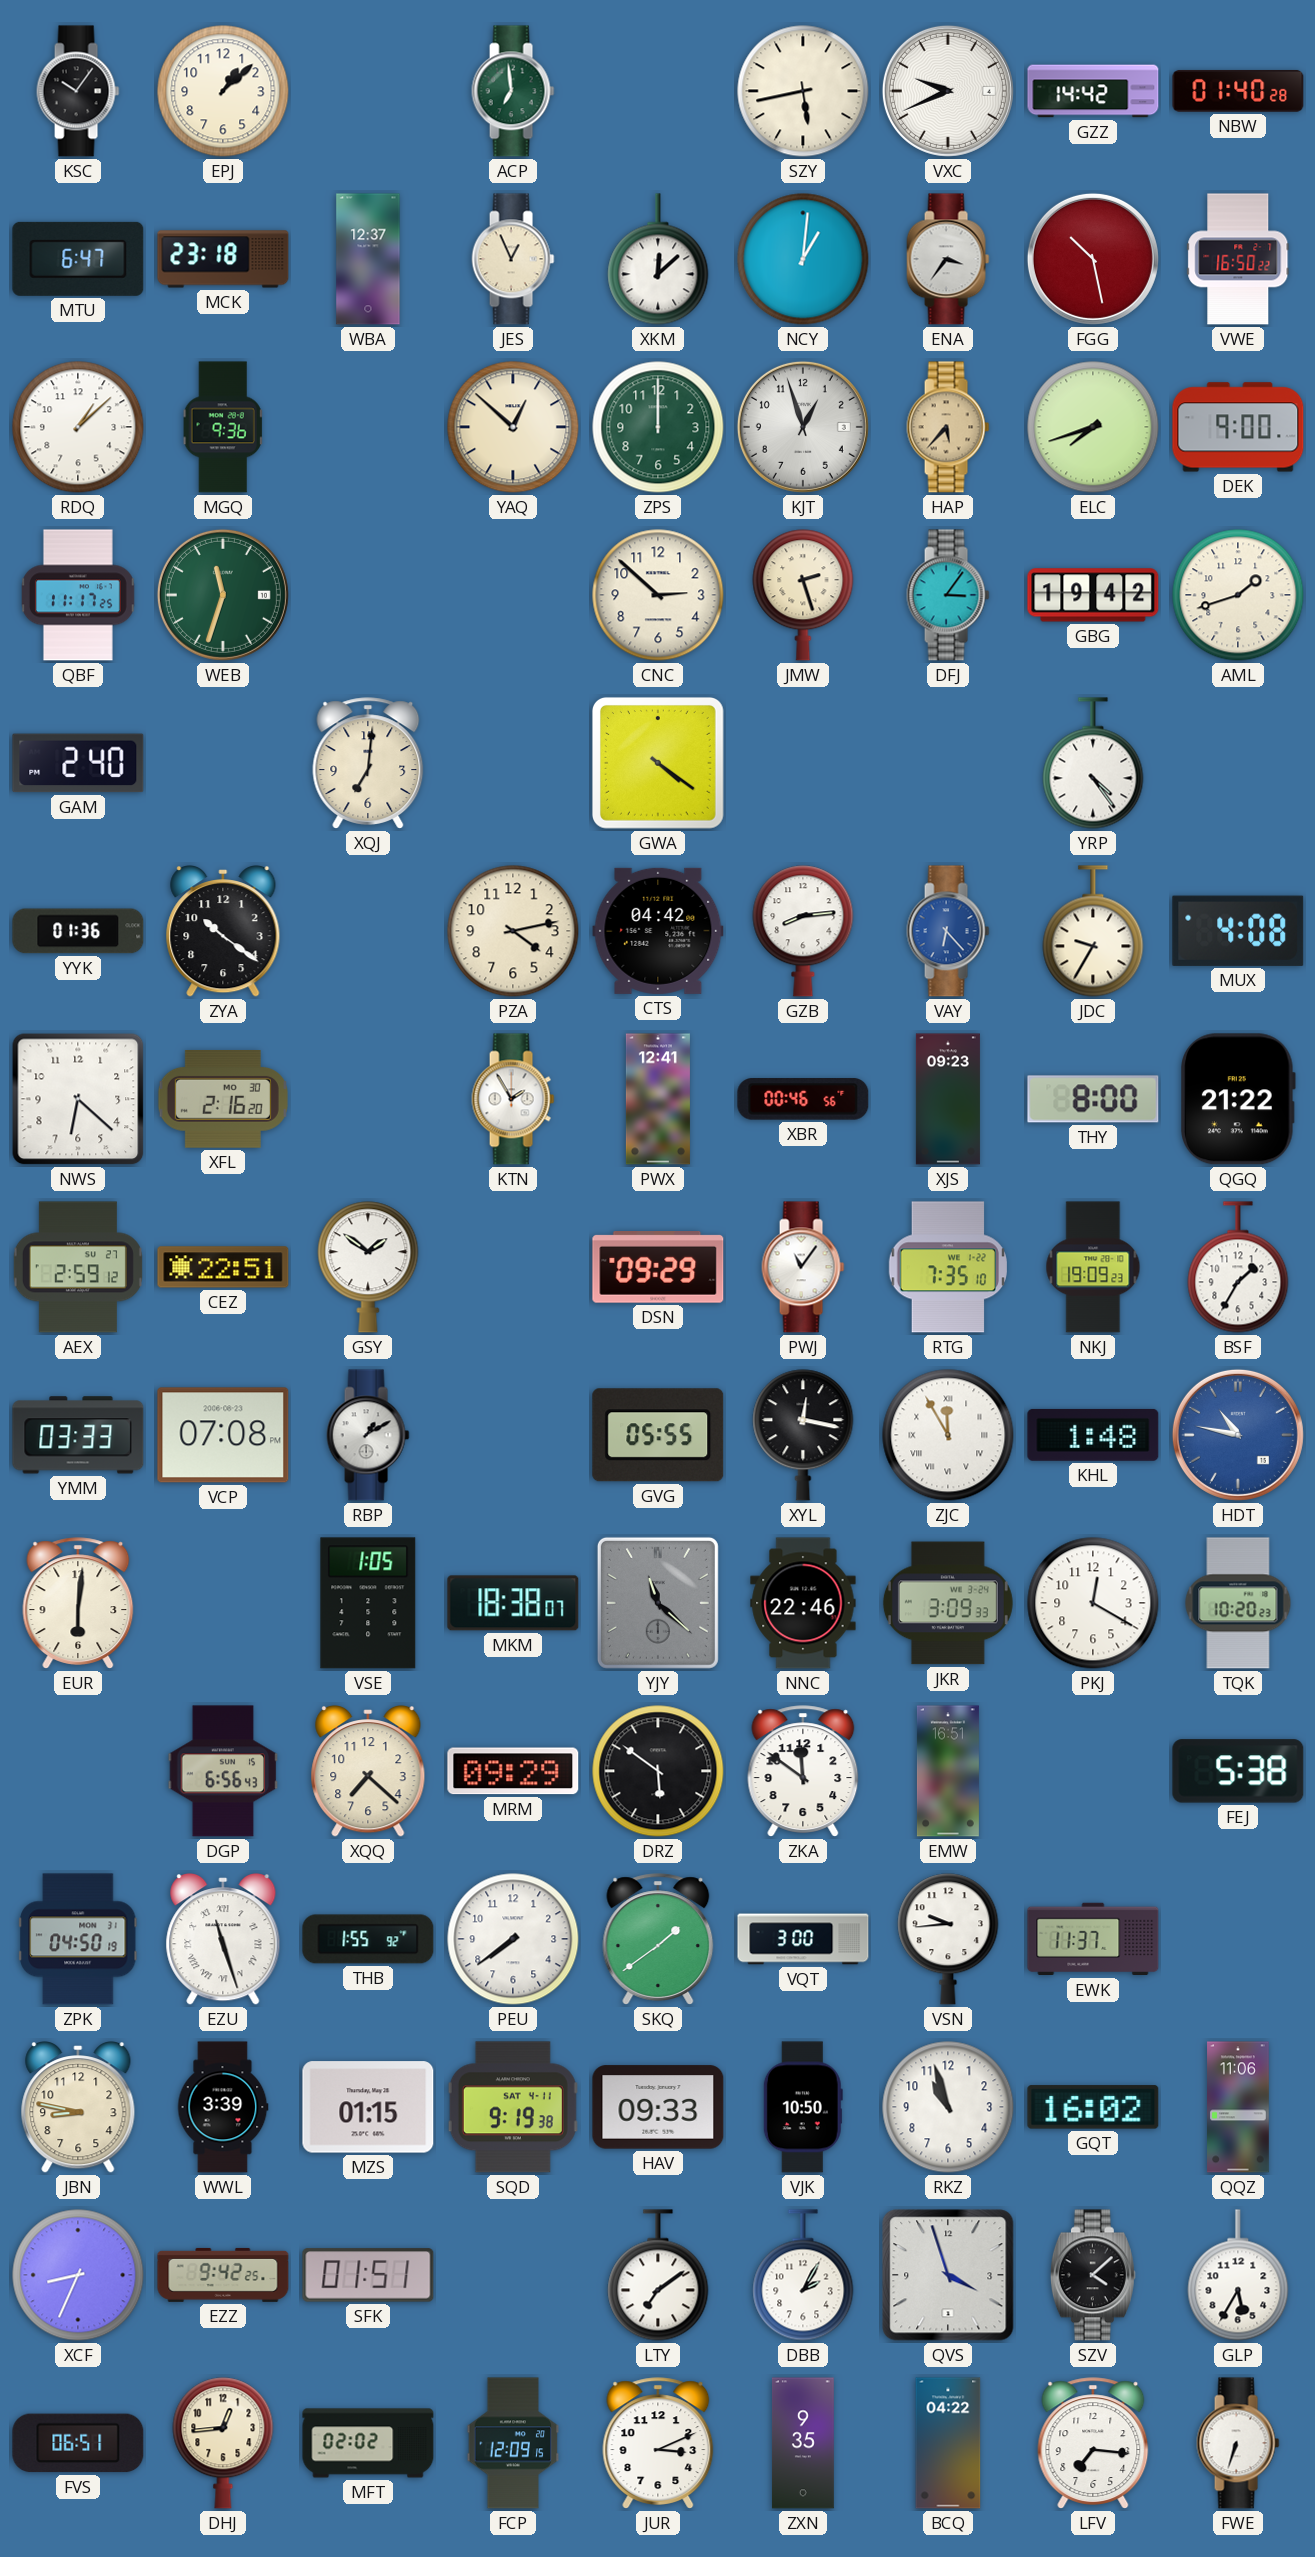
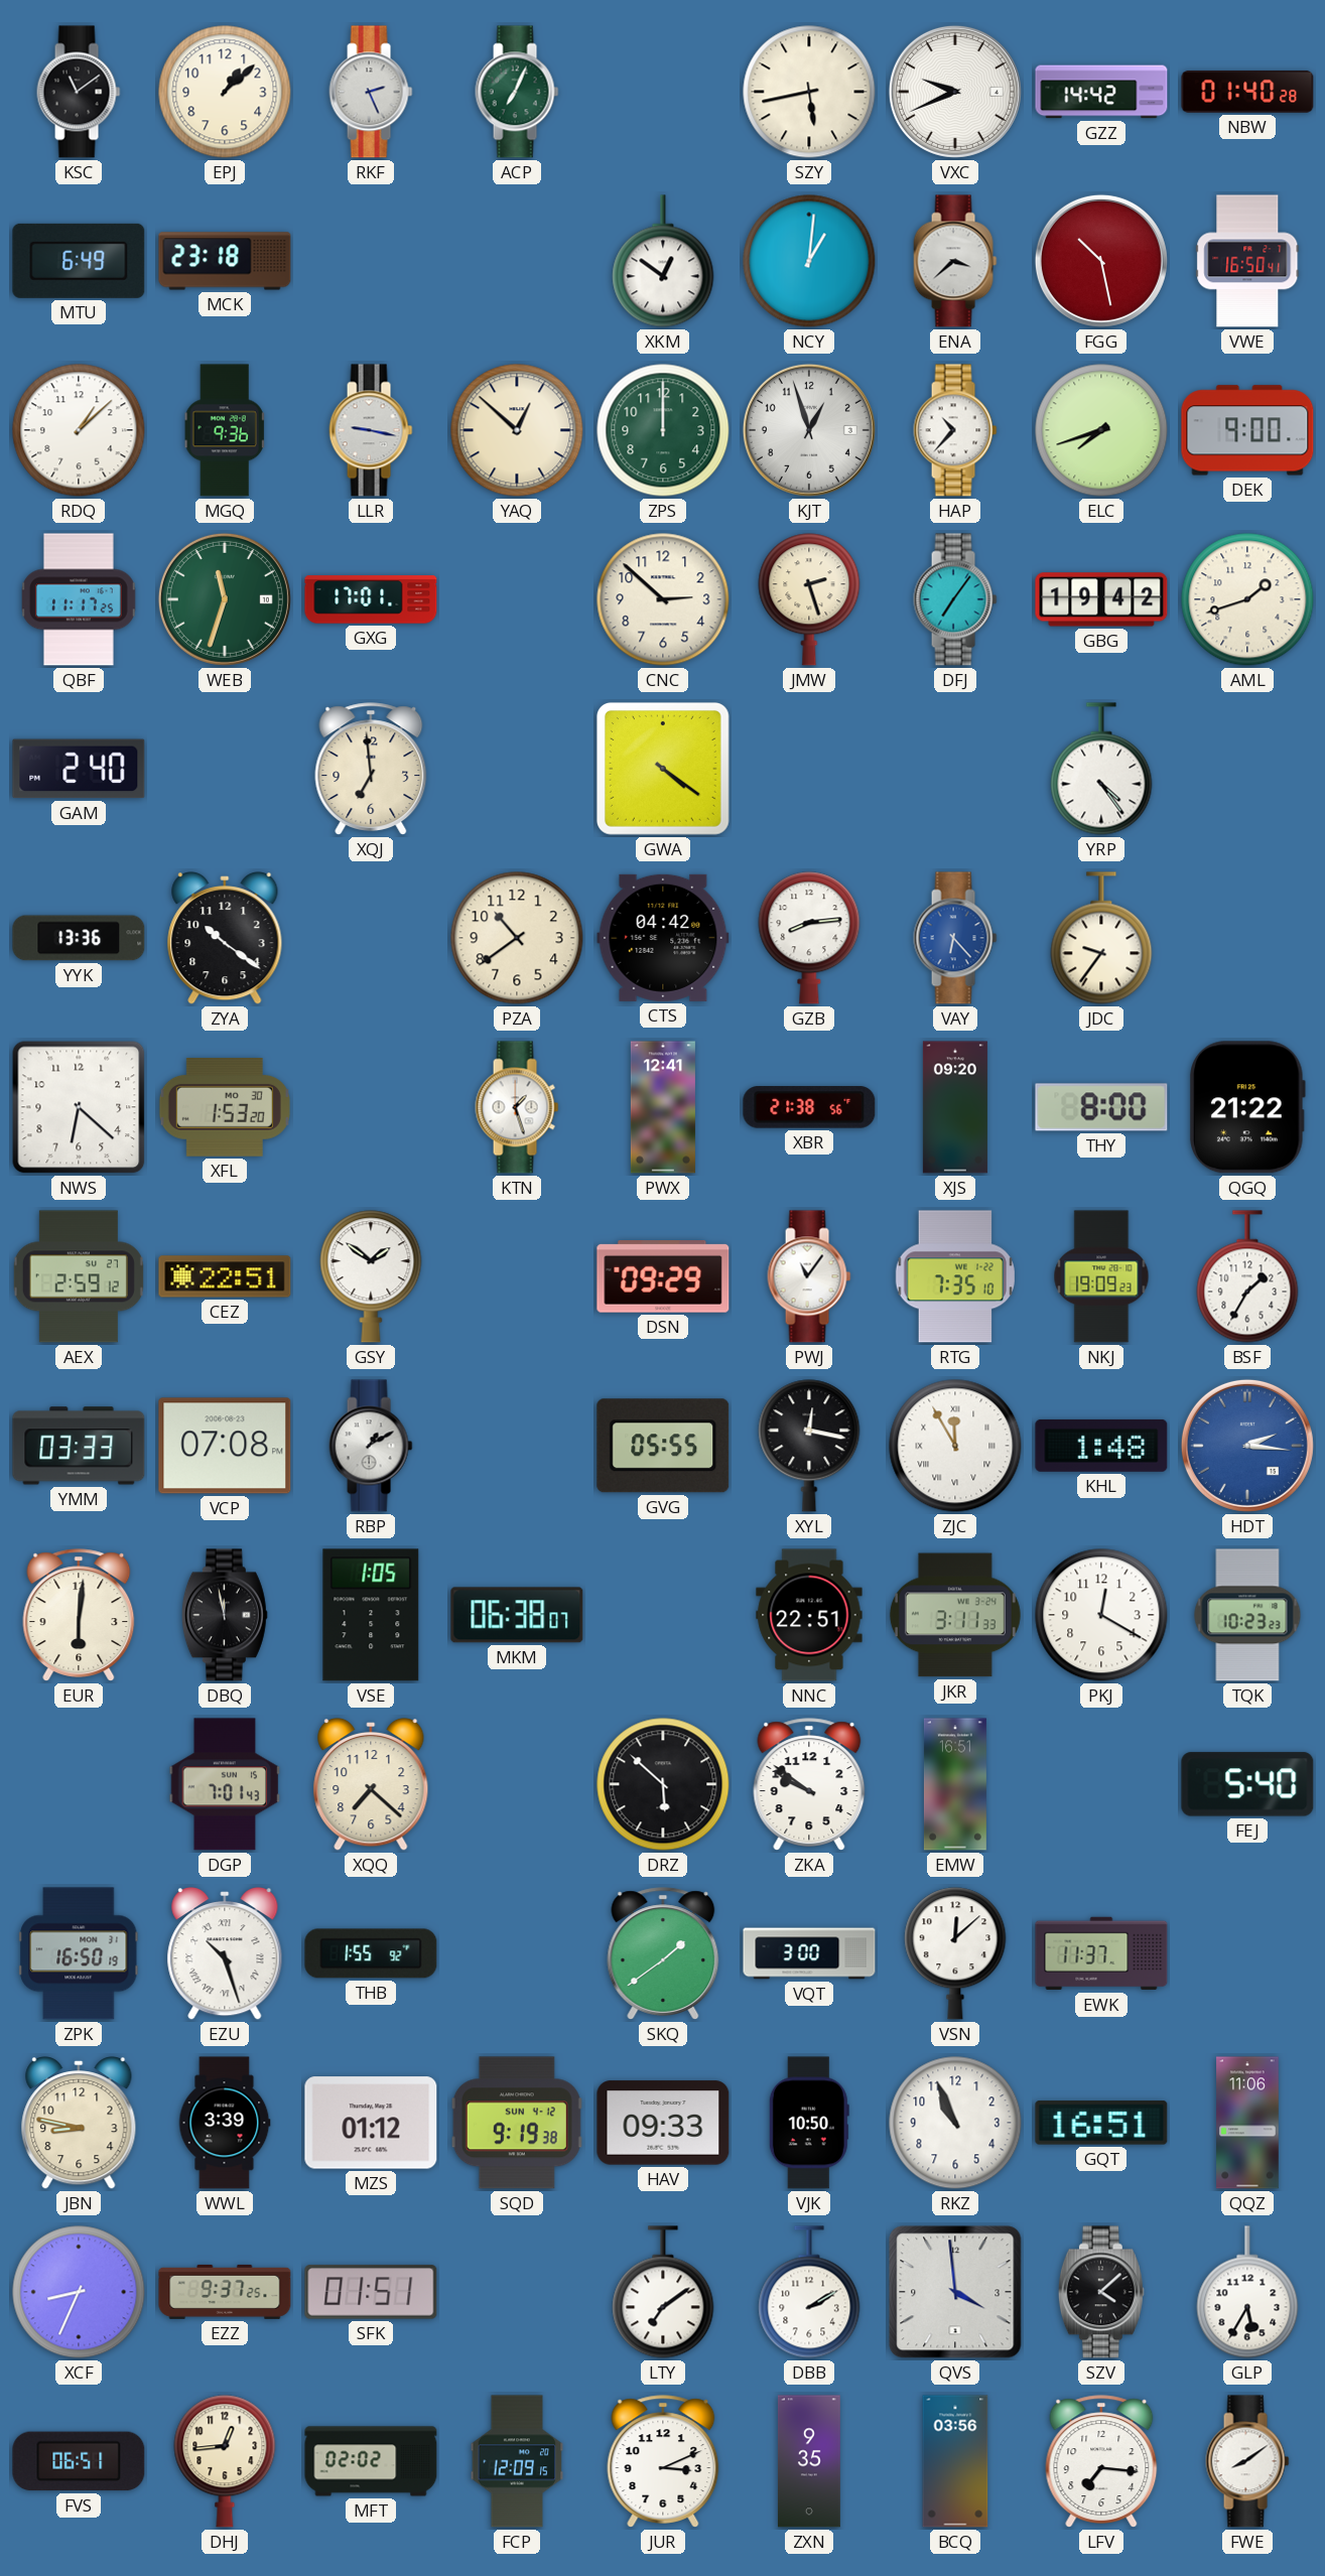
KSC: 10:06 -> 11:09 (79, 92)
RKF: none -> 2:26 (371, 92)
ACP: 6:59 -> 7:04 (517, 92)
MTU: 6:47 -> 6:49 (79, 261)
WBA: 12:37 -> none (368, 259)
JES: 12:56 -> none (513, 259)
XKM: 12:08 -> 12:51 (663, 261)
ENA: 3:36 -> 3:38 (955, 261)
VWE: 16:50:22 -> 16:50:41 (1247, 261)
LLR: none -> 9:17 (371, 430)
HAP: 5:37 -> 10:37 (955, 430)
HAP dial: champagne -> white (955, 430)
GXG: none -> 17:01 (371, 599)
DFJ: 3:06 -> 7:06 (955, 599)
XQJ: 7:01 -> 6:59 (371, 769)
YYK: 01:36 -> 13:36 (79, 938)
PZA: 4:13 -> 10:39 (517, 938)
JDC: 9:35 -> 9:36 (1101, 938)
MUX: 4:08 -> none (1238, 931)
XFL: 2:16 -> 1:53 (225, 1108)
KTN: 1:55 -> 1:27 (517, 1107)
XBR: 00:46 -> 21:38 (809, 1107)
XJS: 09:23 -> 09:20 (955, 1107)
HDT: 10:47 -> 2:16 (1247, 1446)
DBQ: none -> 11:58 (225, 1615)
MKM: 18:38 -> 06:38 (517, 1615)
YJY: 11:22 -> none (658, 1603)
NNC: 22:46 -> 22:51 (809, 1615)
JKR: 3:09 -> 3:11 (955, 1615)
TQK: 10:20 -> 10:23 (1247, 1615)
DGP: 6:56 -> 7:01 (225, 1784)
MRM: 09:29 -> none (513, 1771)
DRZ: 5:51 -> 5:52 (663, 1784)
ZKA: 11:51 -> 9:51 (809, 1784)
FEJ: 5:38 -> 5:40 (1247, 1784)
ZPK: 04:50 -> 16:50 (80, 1953)
EZU: 11:27 -> 10:27 (225, 1954)
PEU: 7:39 -> none (513, 1939)
VSN: 9:44 -> 12:08 (955, 1953)
MZS: 01:15 -> 01:12 (371, 2123)
SQD date: SAT 4-11 -> SUN 4-12 (517, 2123)
RKZ: 10:57 -> 10:56 (955, 2123)
GQT: 16:02 -> 16:51 (1101, 2123)
EZZ: 9:42 -> 9:37 (225, 2292)
DBB: 2:05 -> 2:10 (809, 2292)
QVS: 3:57 -> 3:59 (955, 2292)
BCQ: 04:22 -> 03:56 (955, 2461)
FWE: 6:33 -> 8:09 (1247, 2461)
